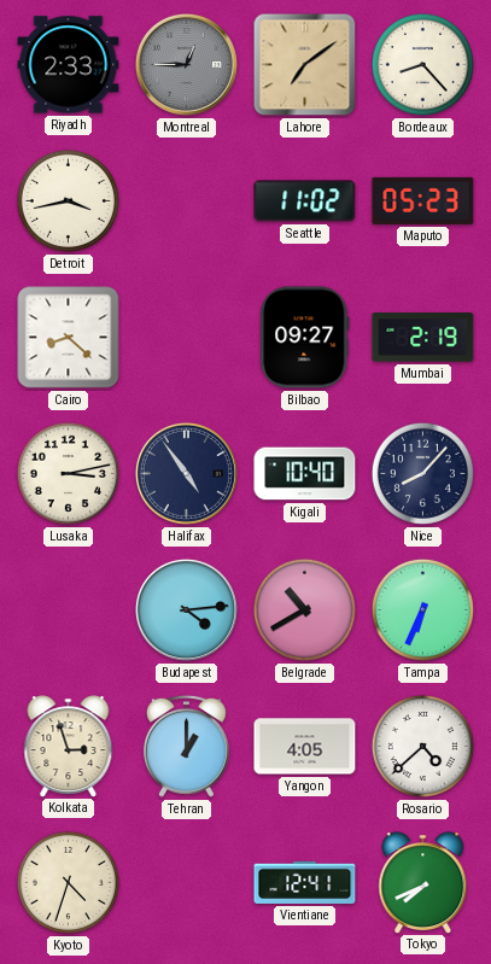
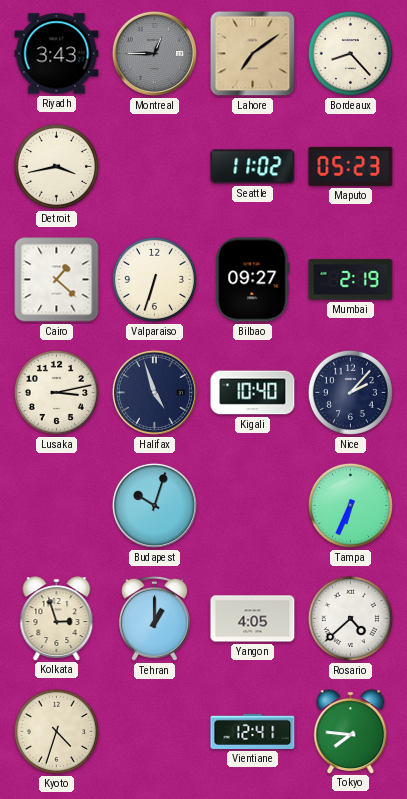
Riyadh: 2:33 -> 3:43 (57, 54)
Cairo: 8:22 -> 1:22 (57, 280)
Valparaiso: none -> 6:33 (154, 279)
Halifax: 4:54 -> 4:57 (154, 392)
Nice: 8:07 -> 2:07 (350, 392)
Budapest: 4:14 -> 10:03 (154, 505)
Belgrade: 10:40 -> none (304, 609)
Tokyo: 7:41 -> 7:46 (351, 731)
